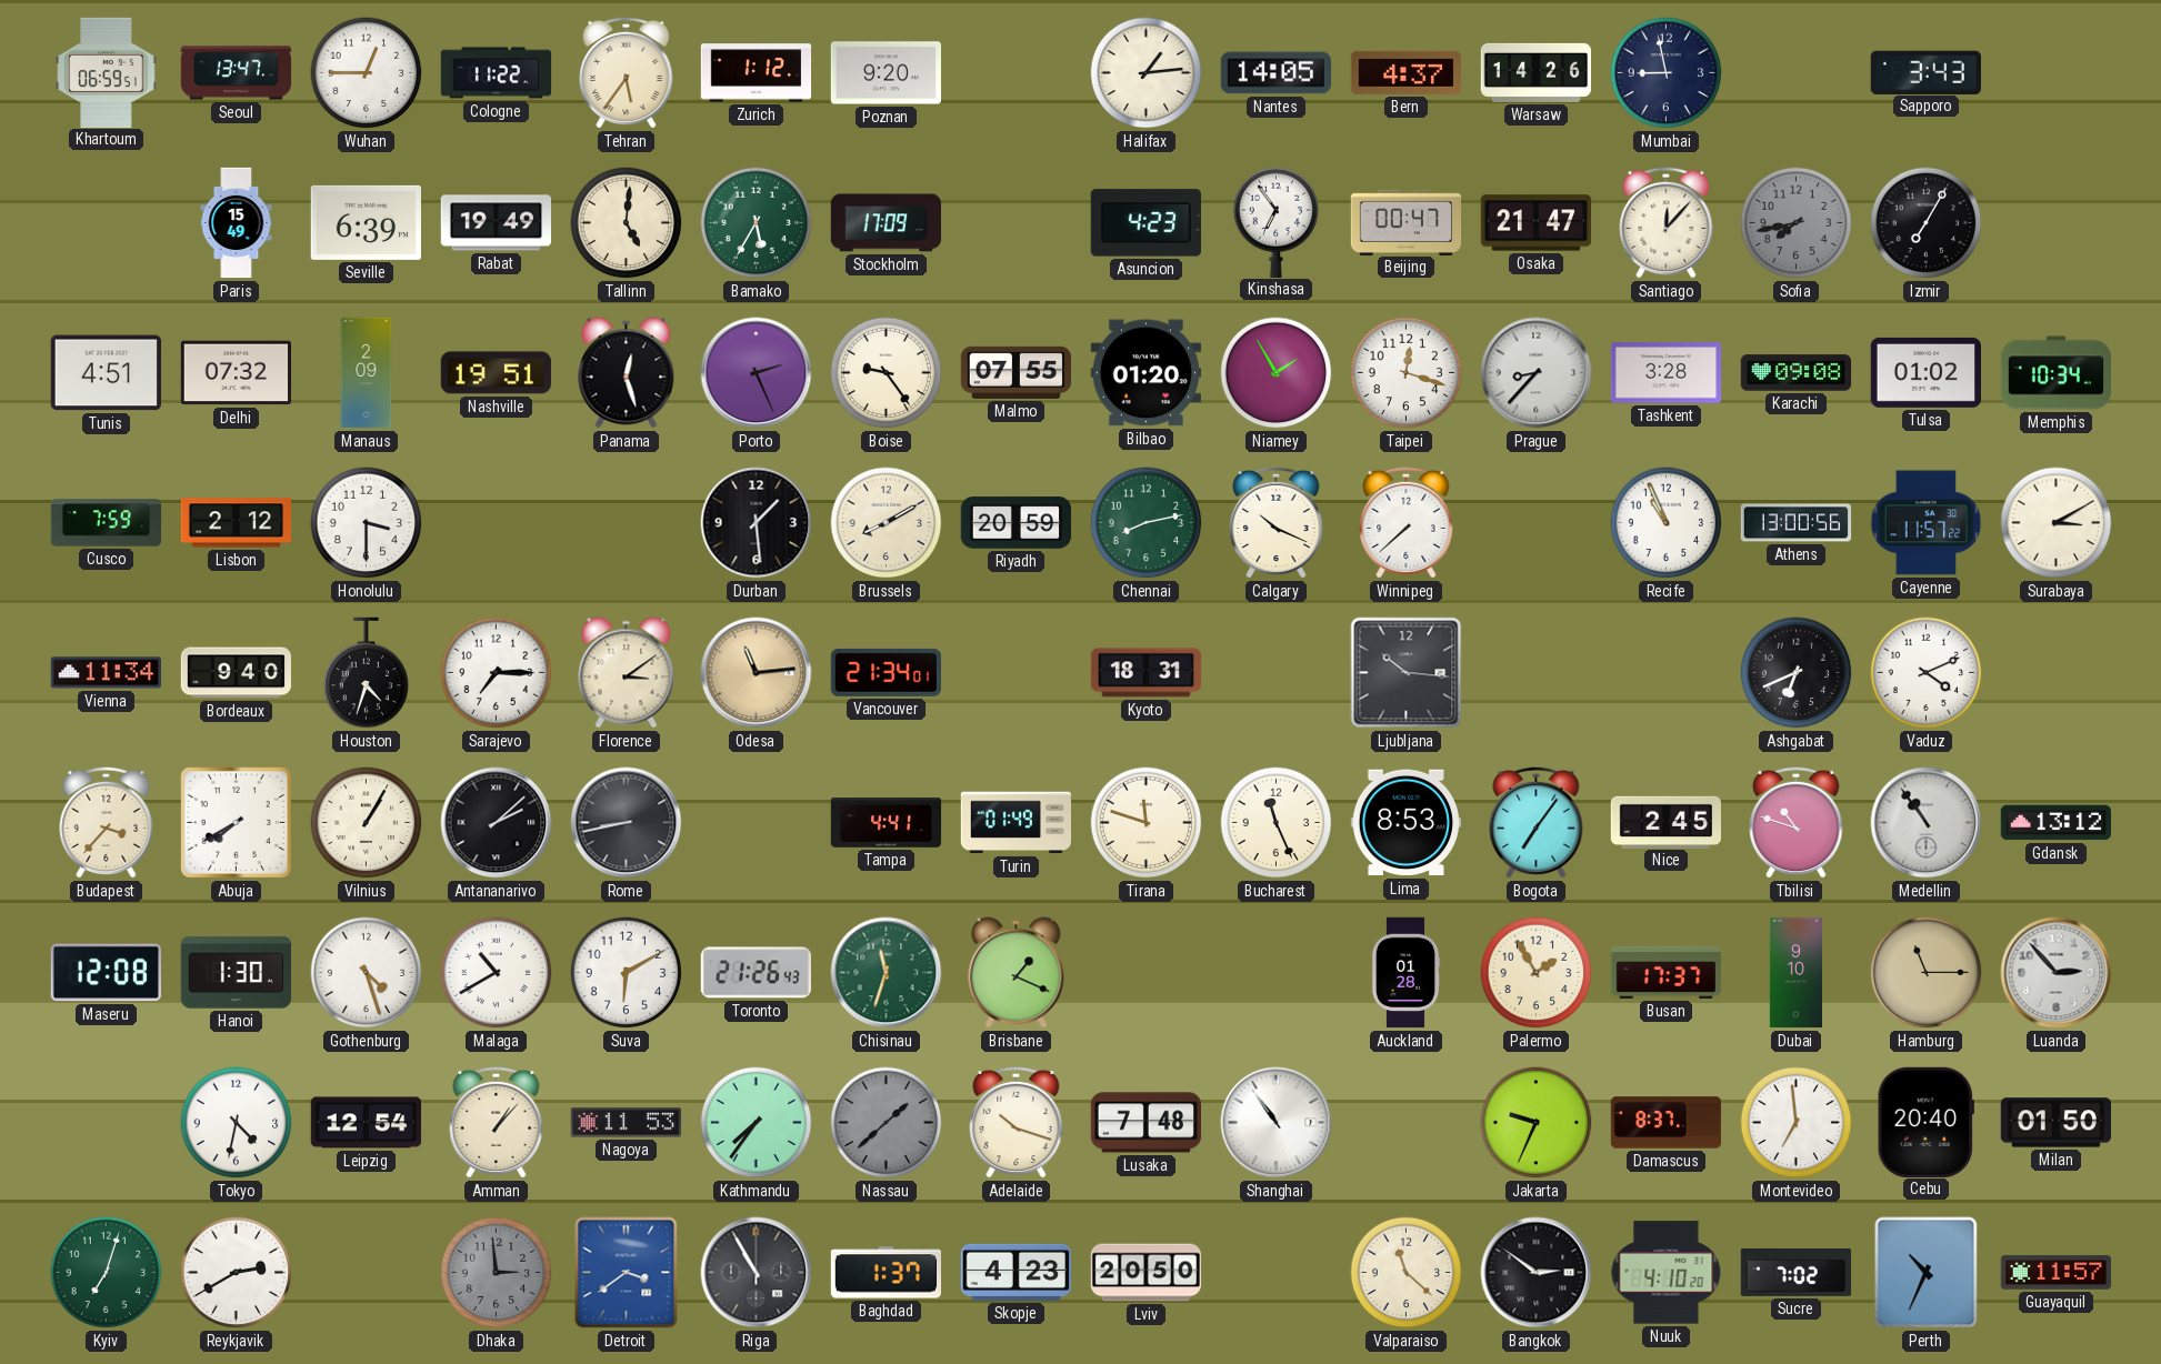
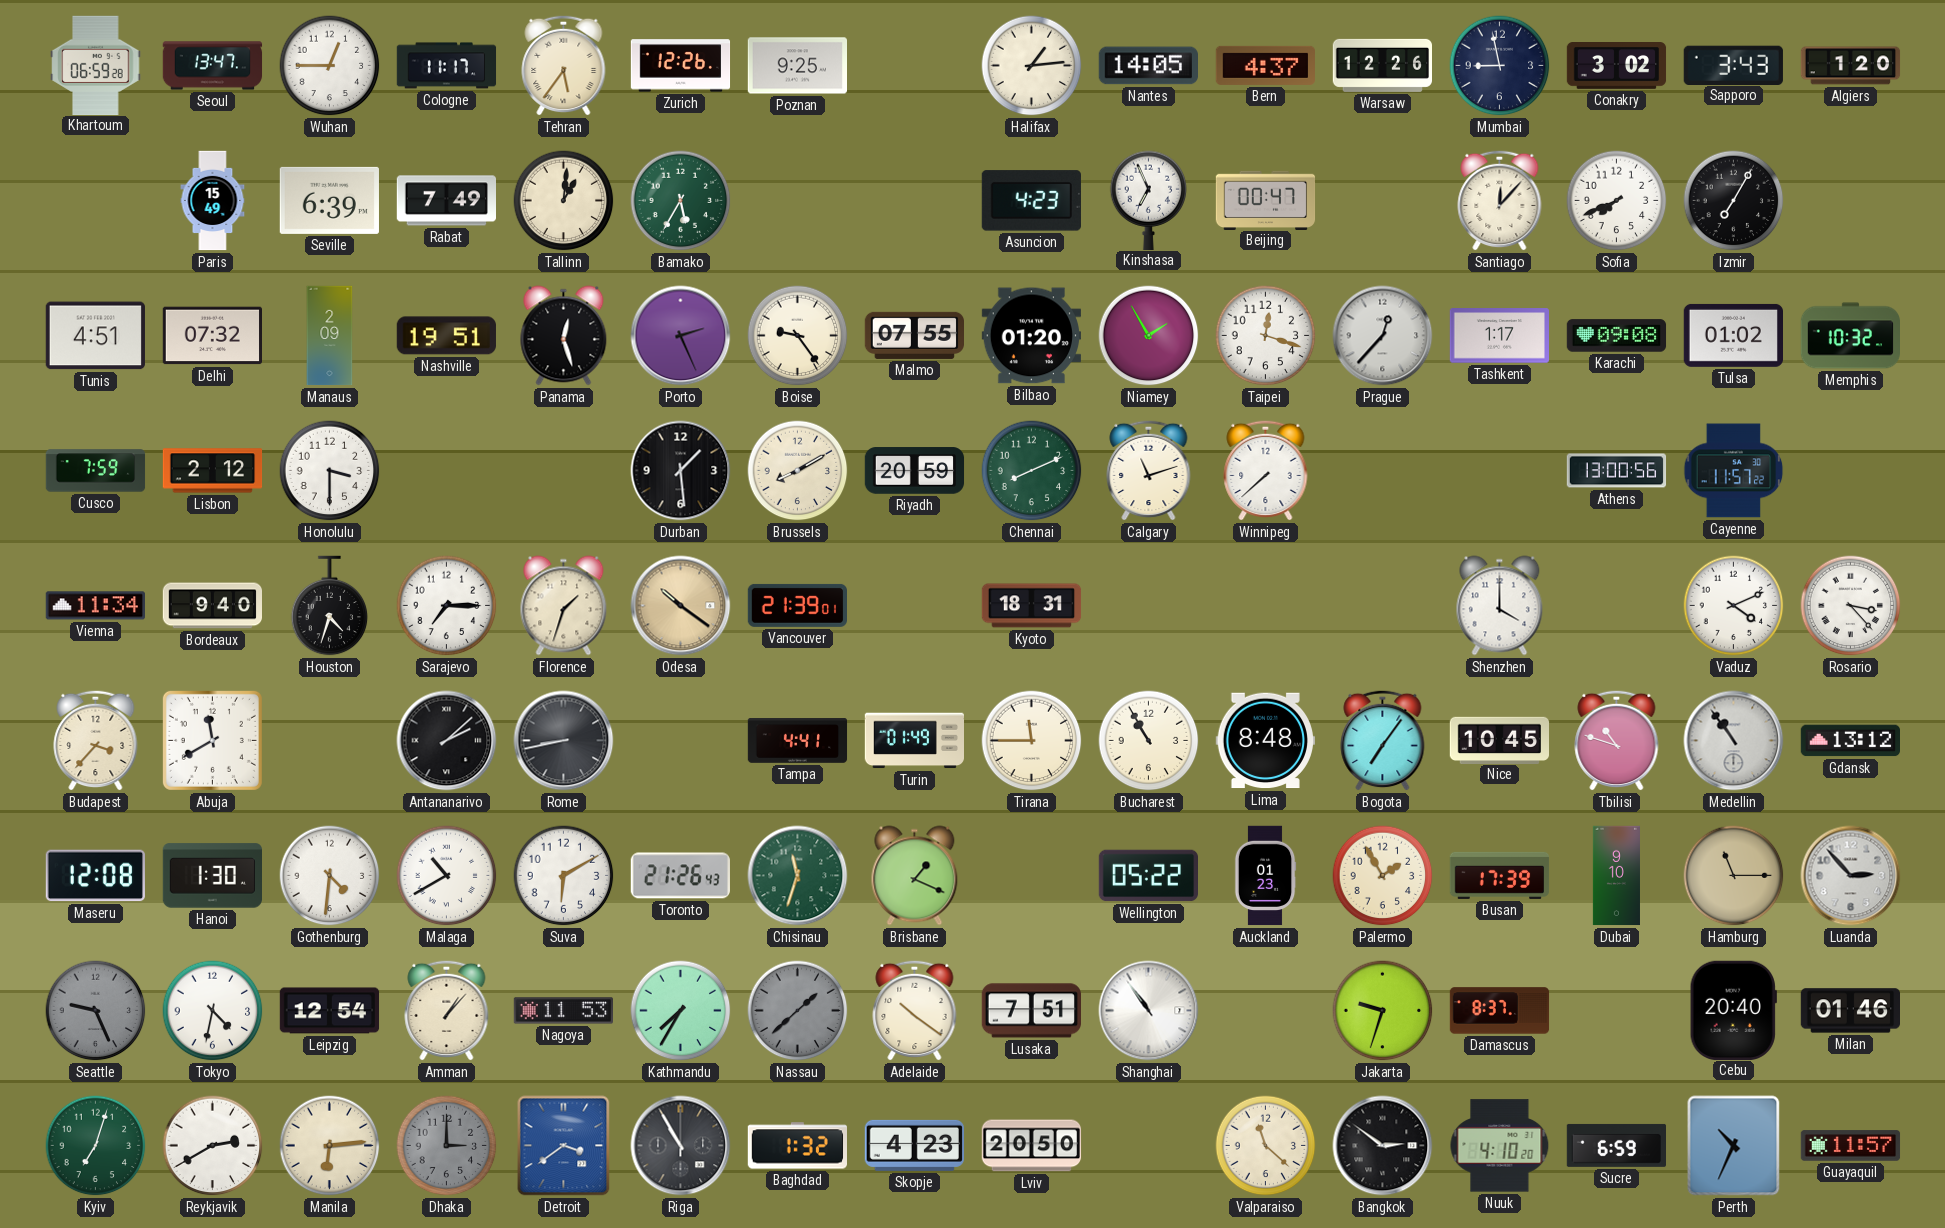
Khartoum: 06:59:51 -> 06:59:28 (96, 65)
Cologne: 11:22 -> 11:17 (447, 66)
Zurich: 1:12 -> 12:26 (681, 66)
Poznan: 9:20 -> 9:25 (797, 66)
Warsaw: 14:26 -> 12:26 (1382, 65)
Conakry: none -> 3:02 (1617, 66)
Algiers: none -> 1:20 (1851, 66)
Rabat: 19:49 -> 7:49 (446, 201)
Tallinn: 5:01 -> 1:01 (564, 201)
Stockholm: 17:09 -> none (886, 223)
Kinshasa: 6:54 -> 6:56 (1149, 200)
Osaka: 21:47 -> none (1537, 223)
Sofia: 7:43 -> 7:41 (1617, 201)
Sofia dial: grey -> white (1617, 201)
Prague: 8:37 -> 12:37 (1383, 336)
Tashkent: 3:28 -> 1:17 (1499, 336)
Memphis: 10:34 -> 10:32 (1851, 336)
Chennai: 8:13 -> 8:11 (1032, 471)
Calgary: 10:19 -> 11:12 (1149, 470)
Recife: 10:56 -> none (1667, 523)
Surabaya: 3:10 -> none (2057, 523)
Florence: 3:09 -> 1:33 (564, 606)
Odesa: 11:14 -> 10:21 (681, 606)
Vancouver: 21:34 -> 21:39 (797, 605)
Ljubljana: 10:16 -> none (1407, 673)
Shenzhen: none -> 4:00 (1500, 606)
Ashgabat: 6:41 -> none (1797, 673)
Rosario: none -> 3:23 (1851, 606)
Abuja: 7:40 -> 11:40 (212, 740)
Vilnius: 1:05 -> none (367, 823)
Tirana: 11:48 -> 11:45 (1032, 741)
Bucharest: 11:26 -> 10:55 (1149, 741)
Lima: 8:53 -> 8:48 (1265, 741)
Nice: 2:45 -> 10:45 (1500, 740)
Gothenburg: 4:27 -> 4:31 (330, 876)
Wellington: none -> 05:22 (1148, 876)
Auckland: 01:28 -> 01:23 (1265, 876)
Busan: 17:37 -> 17:39 (1500, 875)
Seattle: none -> 9:26 (96, 1011)
Kathmandu: 7:36 -> 7:35 (681, 1011)
Adelaide: 10:18 -> 10:21 (915, 1010)
Lusaka: 7:48 -> 7:51 (1031, 1011)
Jakarta: 9:34 -> 9:33 (1383, 1011)
Montevideo: 6:59 -> none (1797, 1123)
Milan: 01:50 -> 01:46 (1850, 1011)
Manila: none -> 6:14 (330, 1146)
Dhaka: 2:59 -> 3:00 (447, 1146)
Baghdad: 1:37 -> 1:32 (797, 1146)
Sucre: 7:02 -> 6:59 (1616, 1145)
